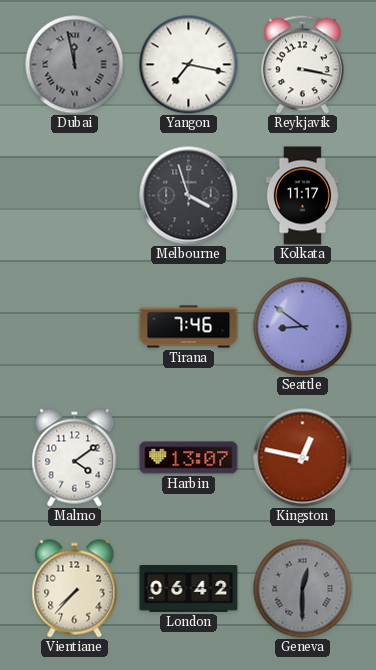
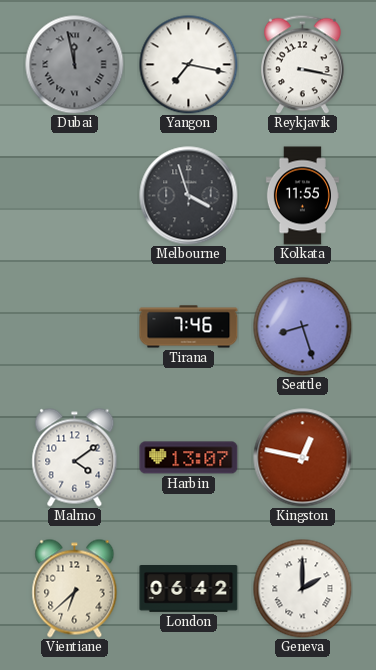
Kolkata: 11:17 -> 11:55 (302, 196)
Seattle: 8:51 -> 8:27 (303, 327)
Vientiane: 7:37 -> 6:38 (75, 589)
Geneva: 12:30 -> 2:00 (303, 589)
Geneva dial: grey -> white (303, 589)
